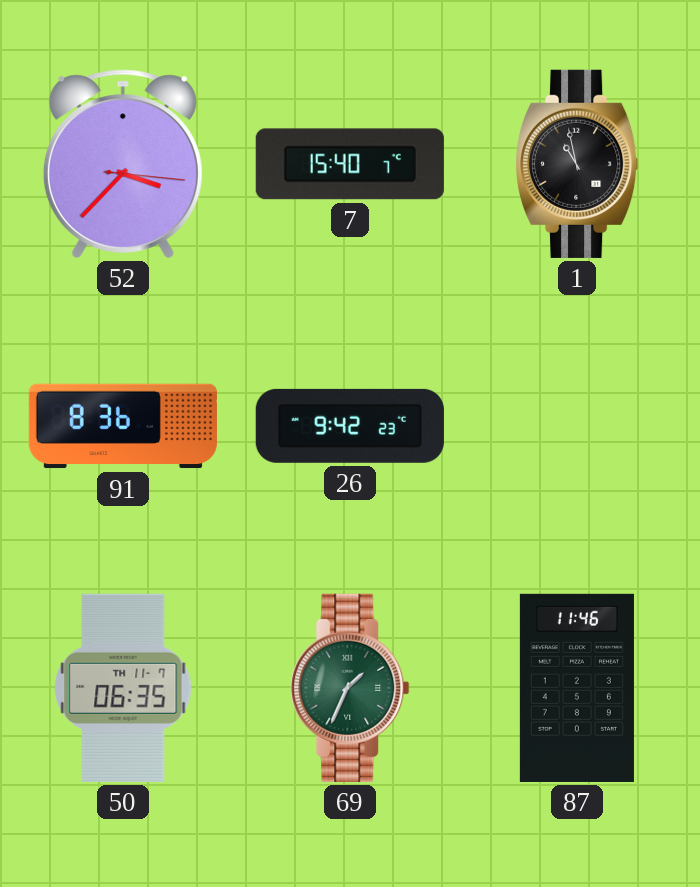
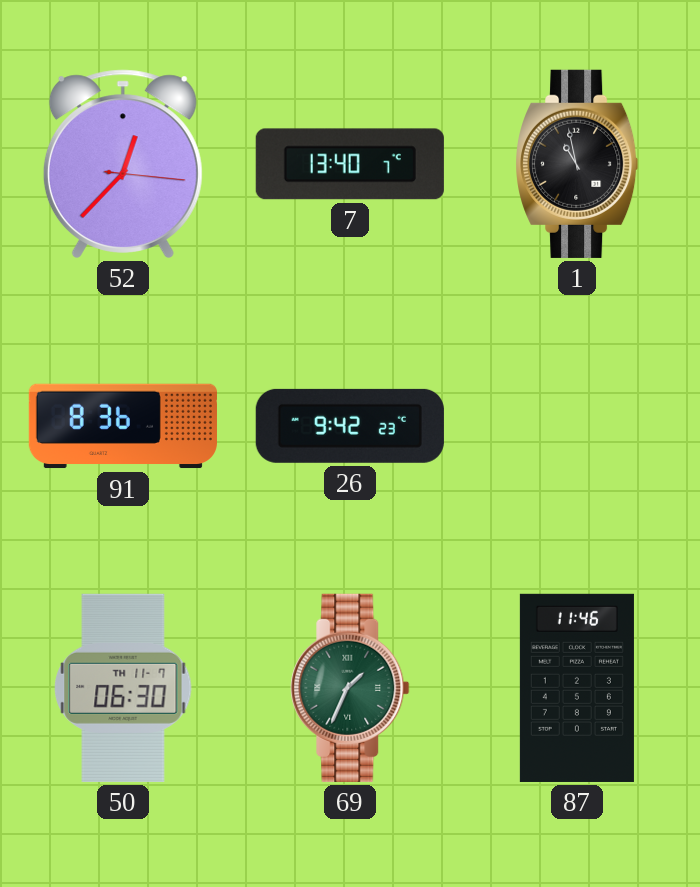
52: 3:37 -> 12:37 (123, 164)
7: 15:40 -> 13:40 (350, 164)
50: 06:35 -> 06:30 (123, 688)
